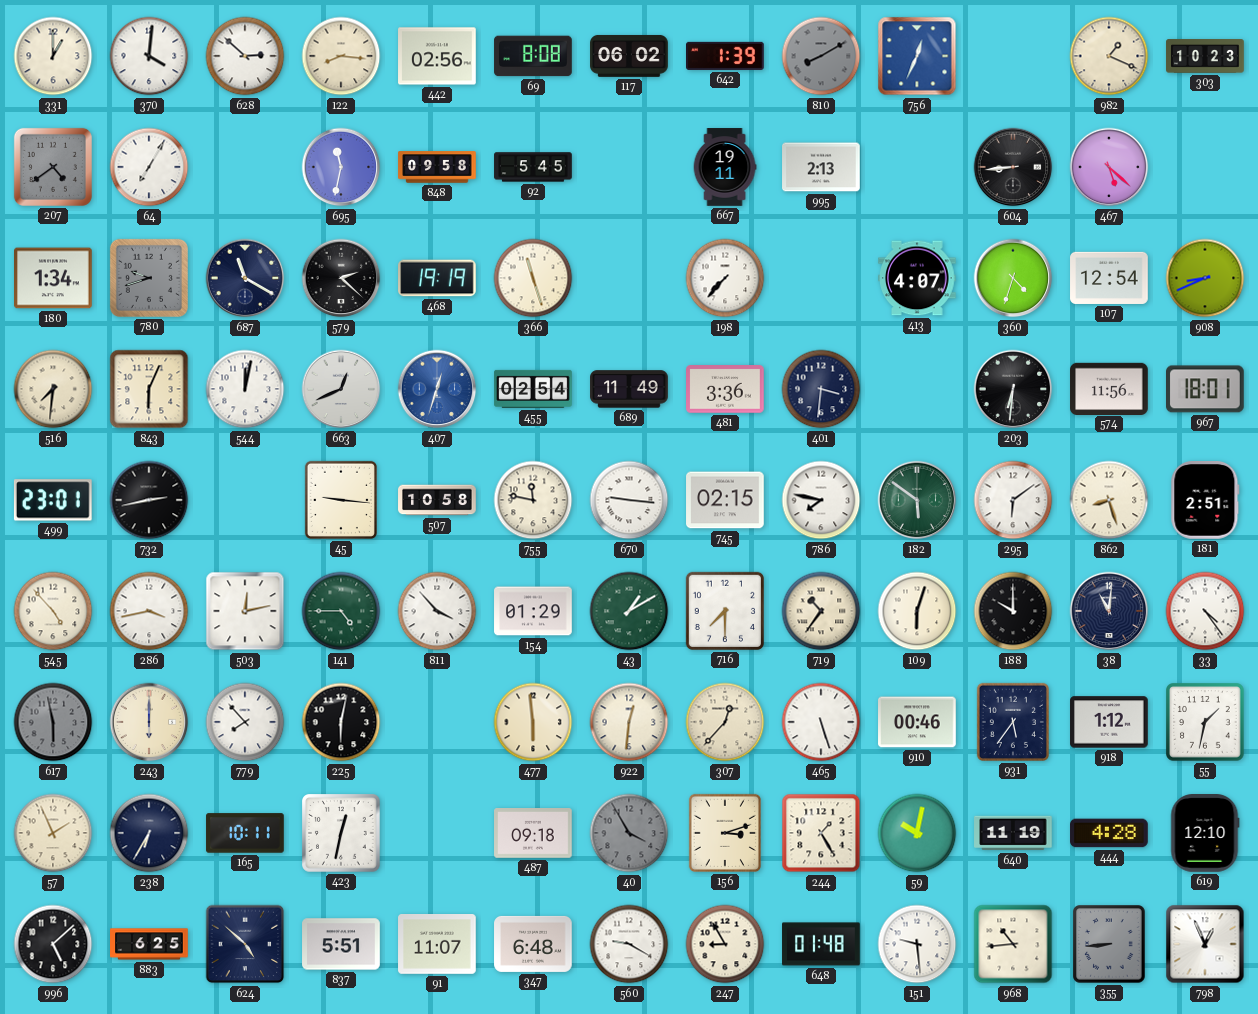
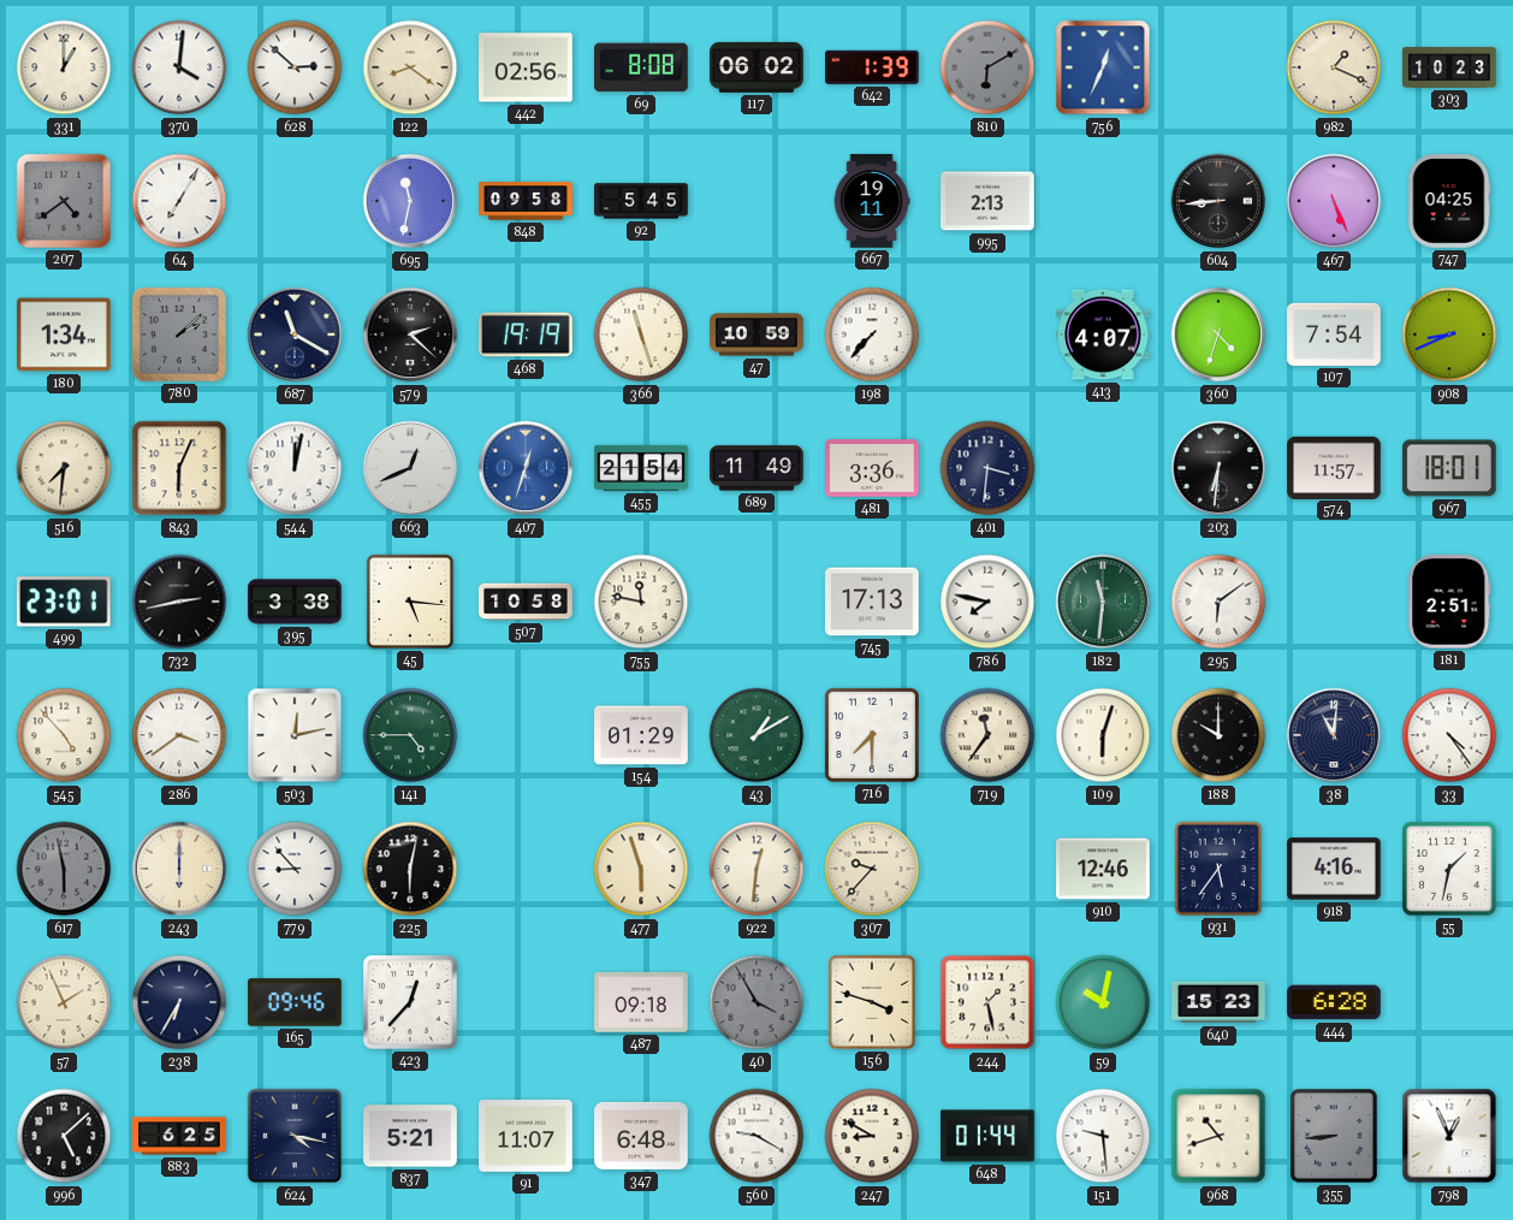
122: 8:16 -> 8:21 (410, 67)
810: 8:10 -> 6:10 (987, 67)
467: 5:22 -> 5:26 (1334, 201)
747: none -> 04:25 (1449, 201)
780: 9:42 -> 2:08 (179, 334)
47: none -> 10:59 (756, 334)
107: 12:54 -> 7:54 (1334, 334)
455: 02:54 -> 21:54 (641, 468)
574: 11:56 -> 11:57 (1334, 467)
395: none -> 3:38 (295, 602)
45: 9:16 -> 5:16 (410, 602)
670: 9:16 -> none (629, 500)
745: 02:15 -> 17:13 (872, 602)
182: 5:51 -> 11:31 (1103, 602)
862: 8:27 -> none (1109, 500)
286: 3:43 -> 3:39 (179, 735)
811: 3:53 -> none (437, 611)
719: 10:36 -> 11:36 (987, 735)
779: 7:53 -> 8:53 (295, 869)
477: 5:59 -> 5:57 (641, 869)
307: 12:37 -> 9:37 (872, 869)
465: 5:27 -> none (821, 722)
910: 00:46 -> 12:46 (1103, 869)
918: 1:12 -> 4:16 (1334, 869)
165: 10:11 -> 09:46 (295, 1002)
423: 12:32 -> 12:37 (410, 1002)
156: 3:12 -> 3:48 (872, 1002)
244: 1:25 -> 1:28 (987, 1002)
640: 11:19 -> 15:23 (1218, 1002)
444: 4:28 -> 6:28 (1334, 1002)
619: 12:10 -> none (1205, 833)
624: 4:52 -> 4:17 (295, 1136)
837: 5:51 -> 5:21 (410, 1136)
247: 8:55 -> 8:50 (872, 1136)
648: 01:48 -> 01:44 (987, 1136)
968: 10:44 -> 10:42 (1218, 1136)
